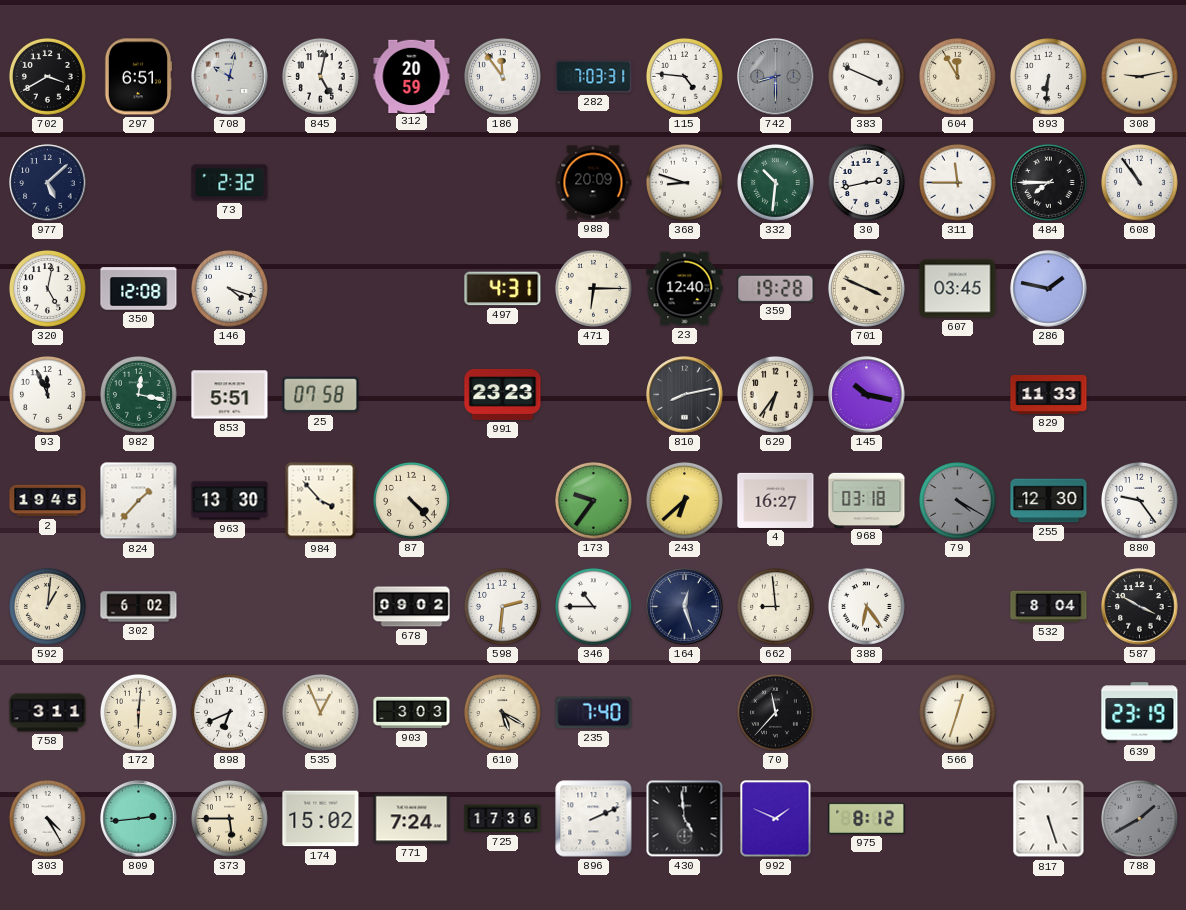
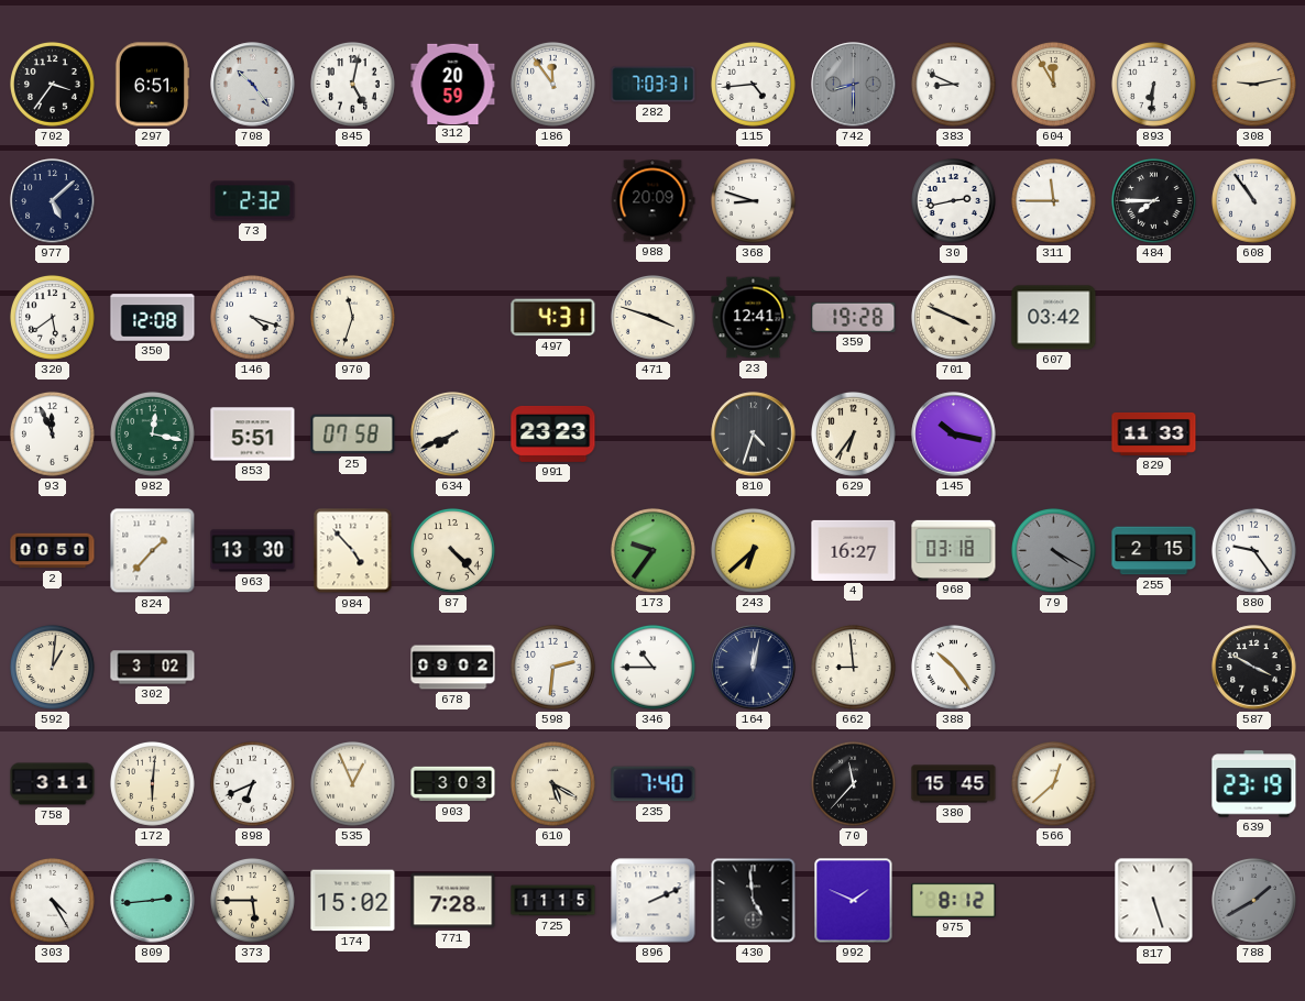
702: 3:40 -> 3:36 (52, 84)
708: 10:02 -> 10:24 (253, 85)
115: 4:46 -> 4:44 (753, 84)
383: 3:49 -> 8:49 (953, 84)
332: 10:31 -> none (775, 182)
320: 5:02 -> 5:39 (52, 317)
970: none -> 11:33 (352, 317)
471: 6:15 -> 3:48 (652, 317)
23: 12:40 -> 12:41 (754, 318)
607: 03:45 -> 03:42 (1054, 318)
286: 1:47 -> none (1049, 289)
634: none -> 7:41 (452, 433)
810: 8:13 -> 4:33 (754, 435)
2: 19:45 -> 00:50 (53, 551)
984: 3:53 -> 4:53 (353, 551)
255: 12:30 -> 2:15 (1154, 551)
302: 6:02 -> 3:02 (153, 668)
164: 12:27 -> 12:02 (754, 668)
388: 6:24 -> 10:24 (953, 667)
532: 8:04 -> none (1049, 607)
380: none -> 15:45 (954, 784)
566: 12:33 -> 12:38 (1053, 783)
771: 7:24 -> 7:28 (453, 901)
725: 17:36 -> 11:15 (553, 901)
